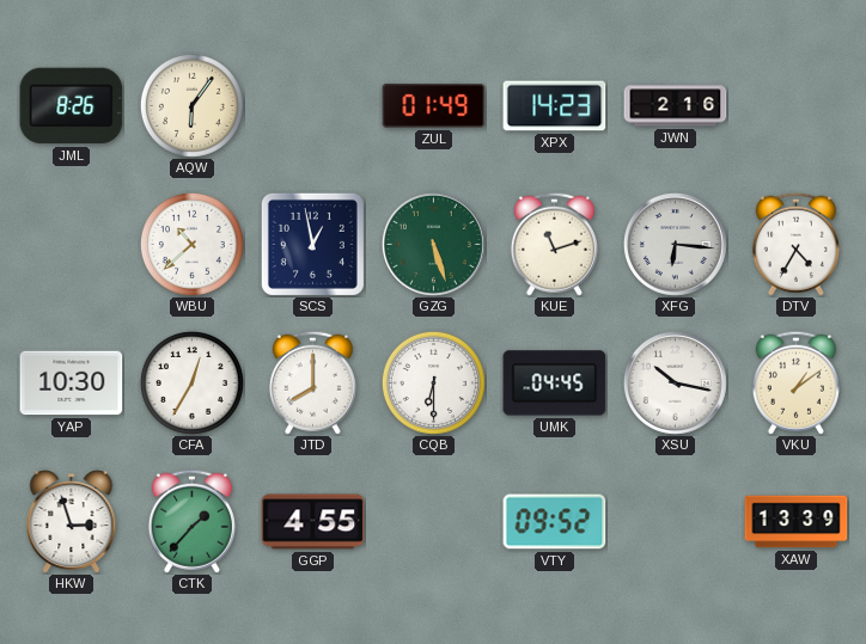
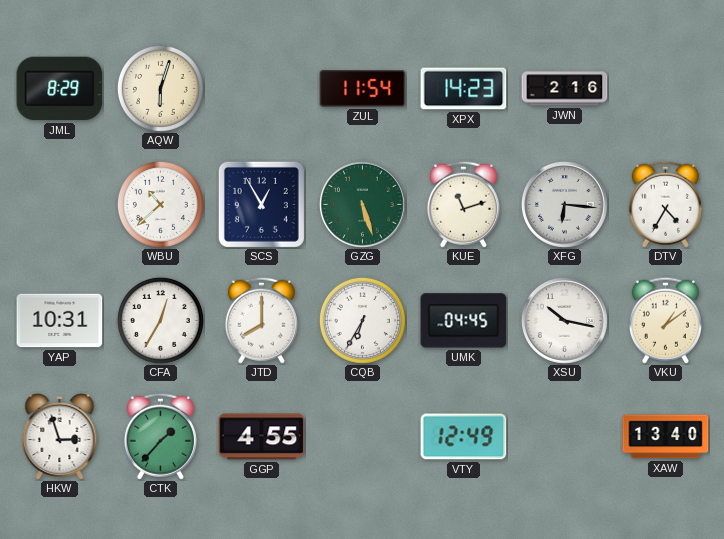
JML: 8:26 -> 8:29 (60, 89)
AQW: 6:06 -> 6:03 (160, 88)
ZUL: 01:49 -> 11:54 (363, 89)
SCS: 12:58 -> 12:55 (261, 204)
YAP: 10:30 -> 10:31 (60, 321)
CQB: 6:30 -> 6:35 (362, 320)
VTY: 09:52 -> 12:49 (464, 437)
XAW: 13:39 -> 13:40 (666, 437)
